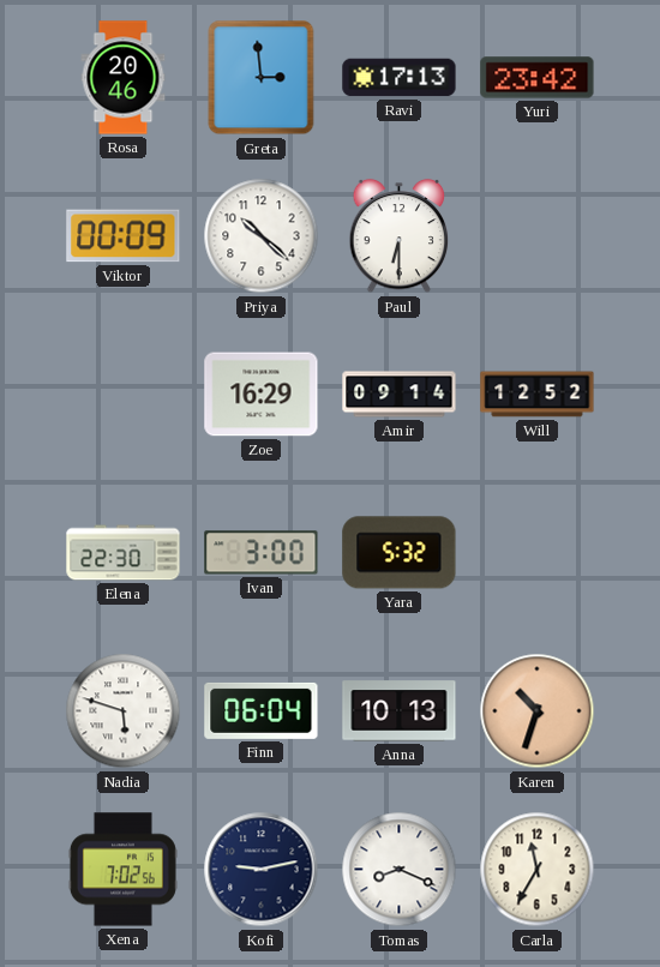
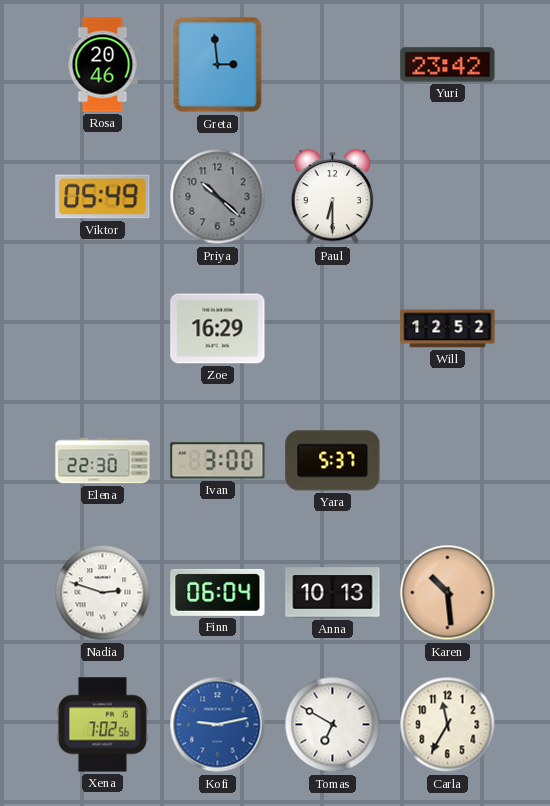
Ravi: 17:13 -> none (400, 78)
Viktor: 00:09 -> 05:49 (103, 197)
Priya dial: white -> grey (218, 197)
Amir: 09:14 -> none (400, 395)
Yara: 5:32 -> 5:37 (333, 461)
Nadia: 5:48 -> 2:48 (103, 593)
Karen: 10:33 -> 10:29 (448, 593)
Kofi dial: navy -> blue (218, 725)
Tomas: 8:19 -> 6:50 (333, 725)
